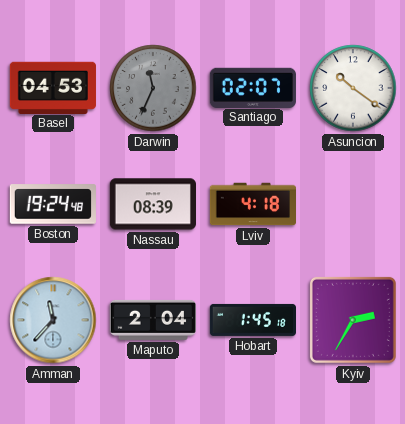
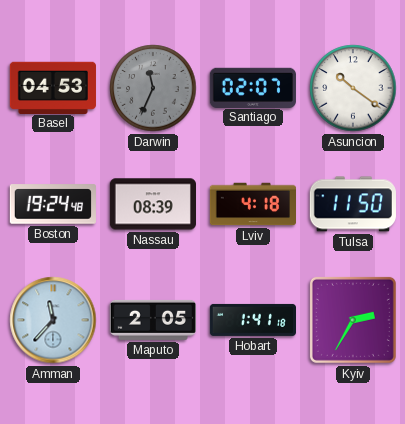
Tulsa: none -> 11:50 (353, 204)
Maputo: 2:04 -> 2:05 (153, 320)
Hobart: 1:45 -> 1:41 (252, 320)
